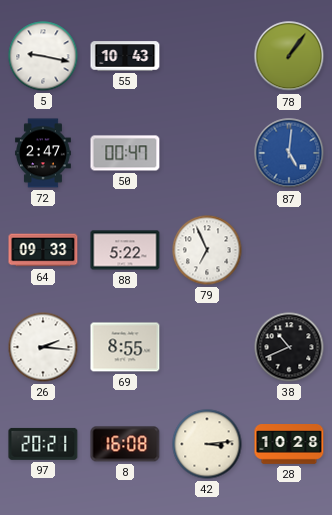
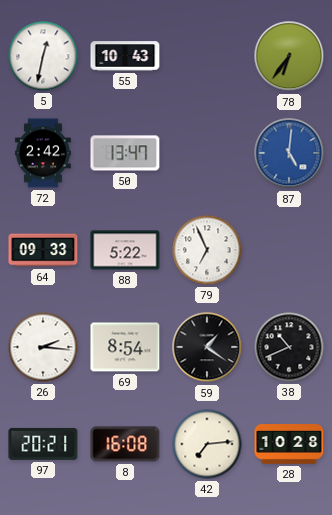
5: 9:17 -> 12:32 (43, 56)
78: 1:06 -> 6:36 (289, 56)
72: 2:47 -> 2:42 (44, 153)
50: 00:47 -> 13:47 (125, 153)
69: 8:55 -> 8:54 (125, 347)
59: none -> 1:21 (207, 347)
42: 3:14 -> 7:14 (207, 444)
